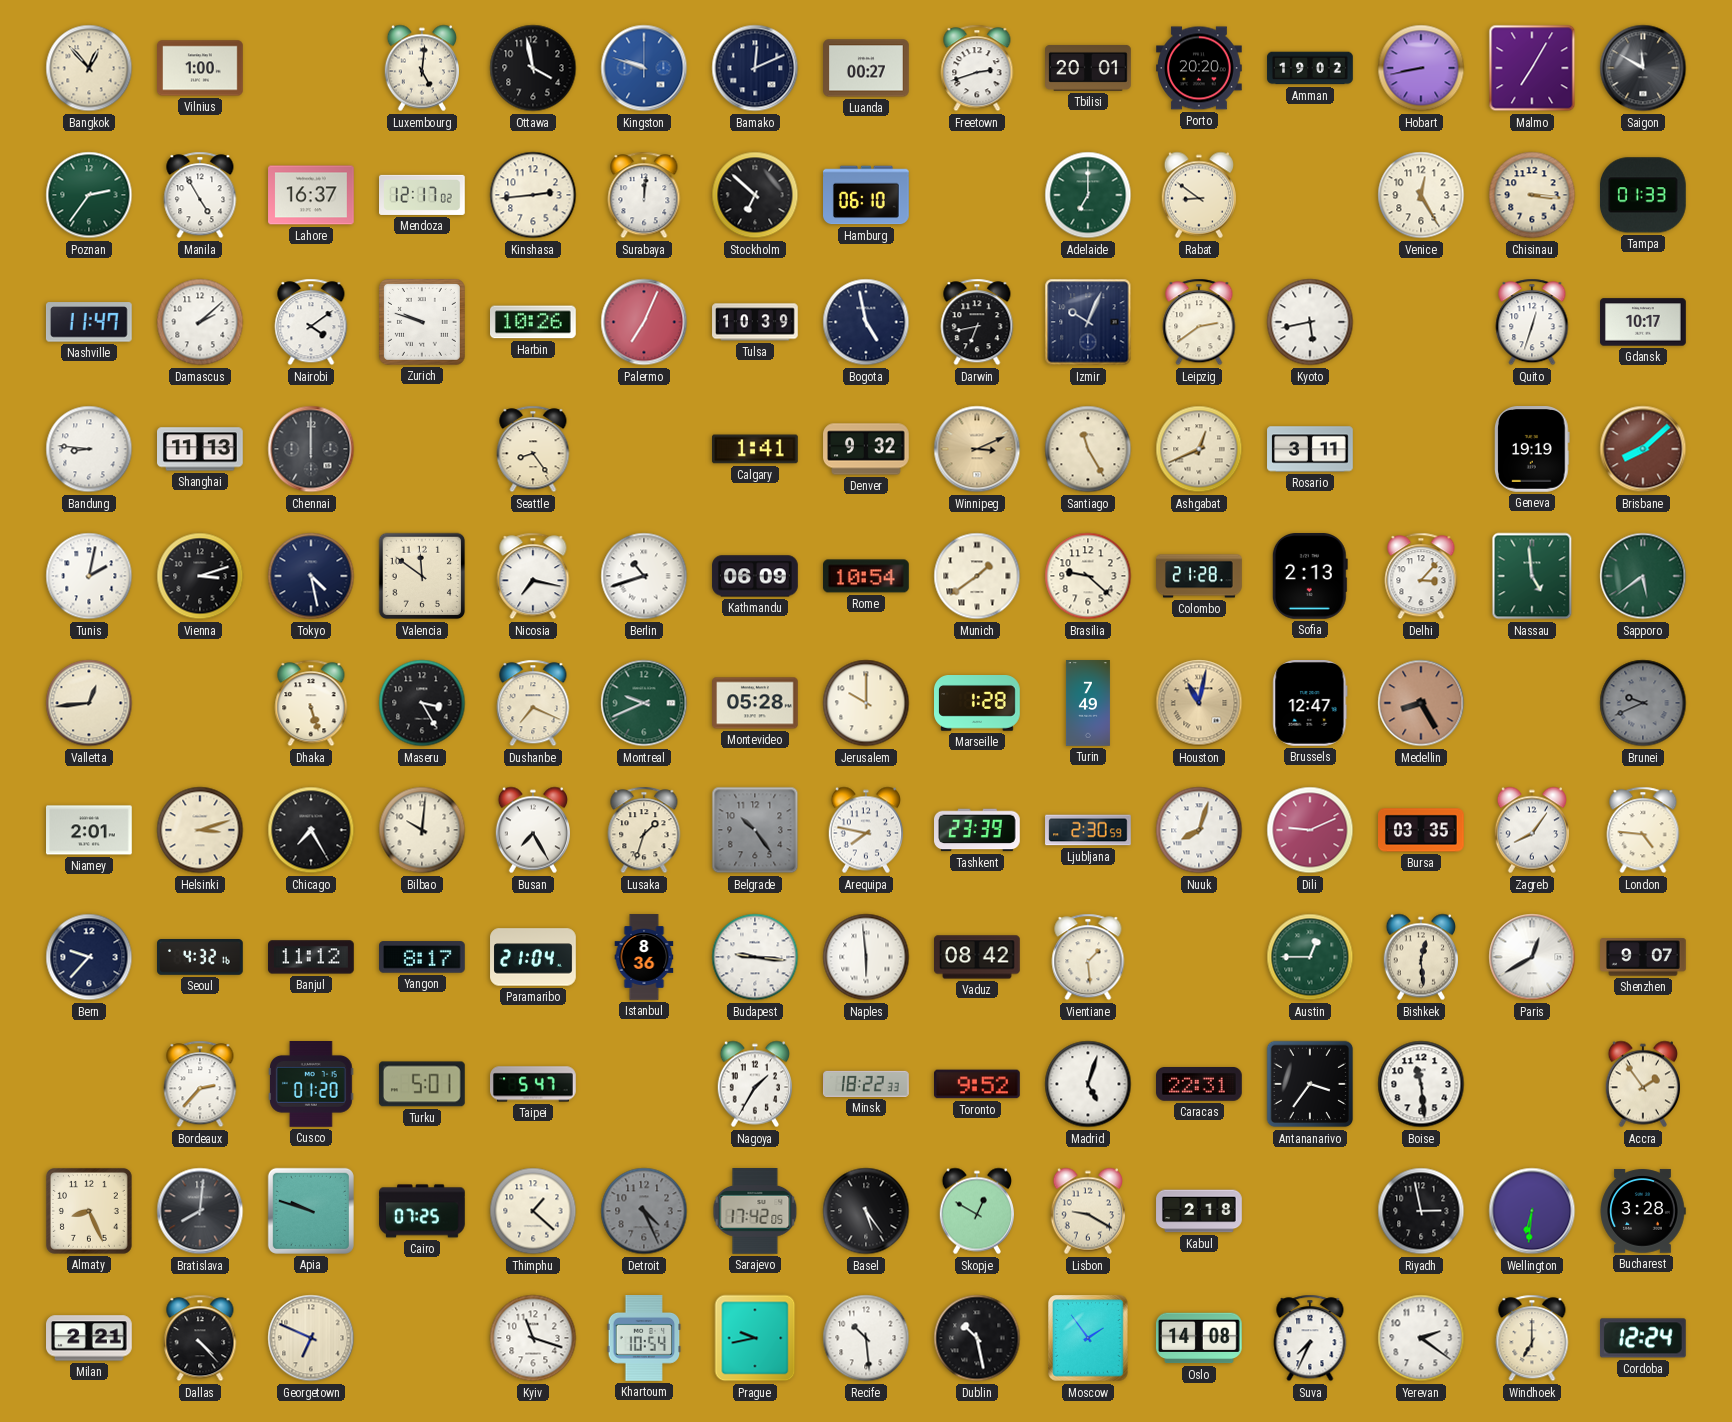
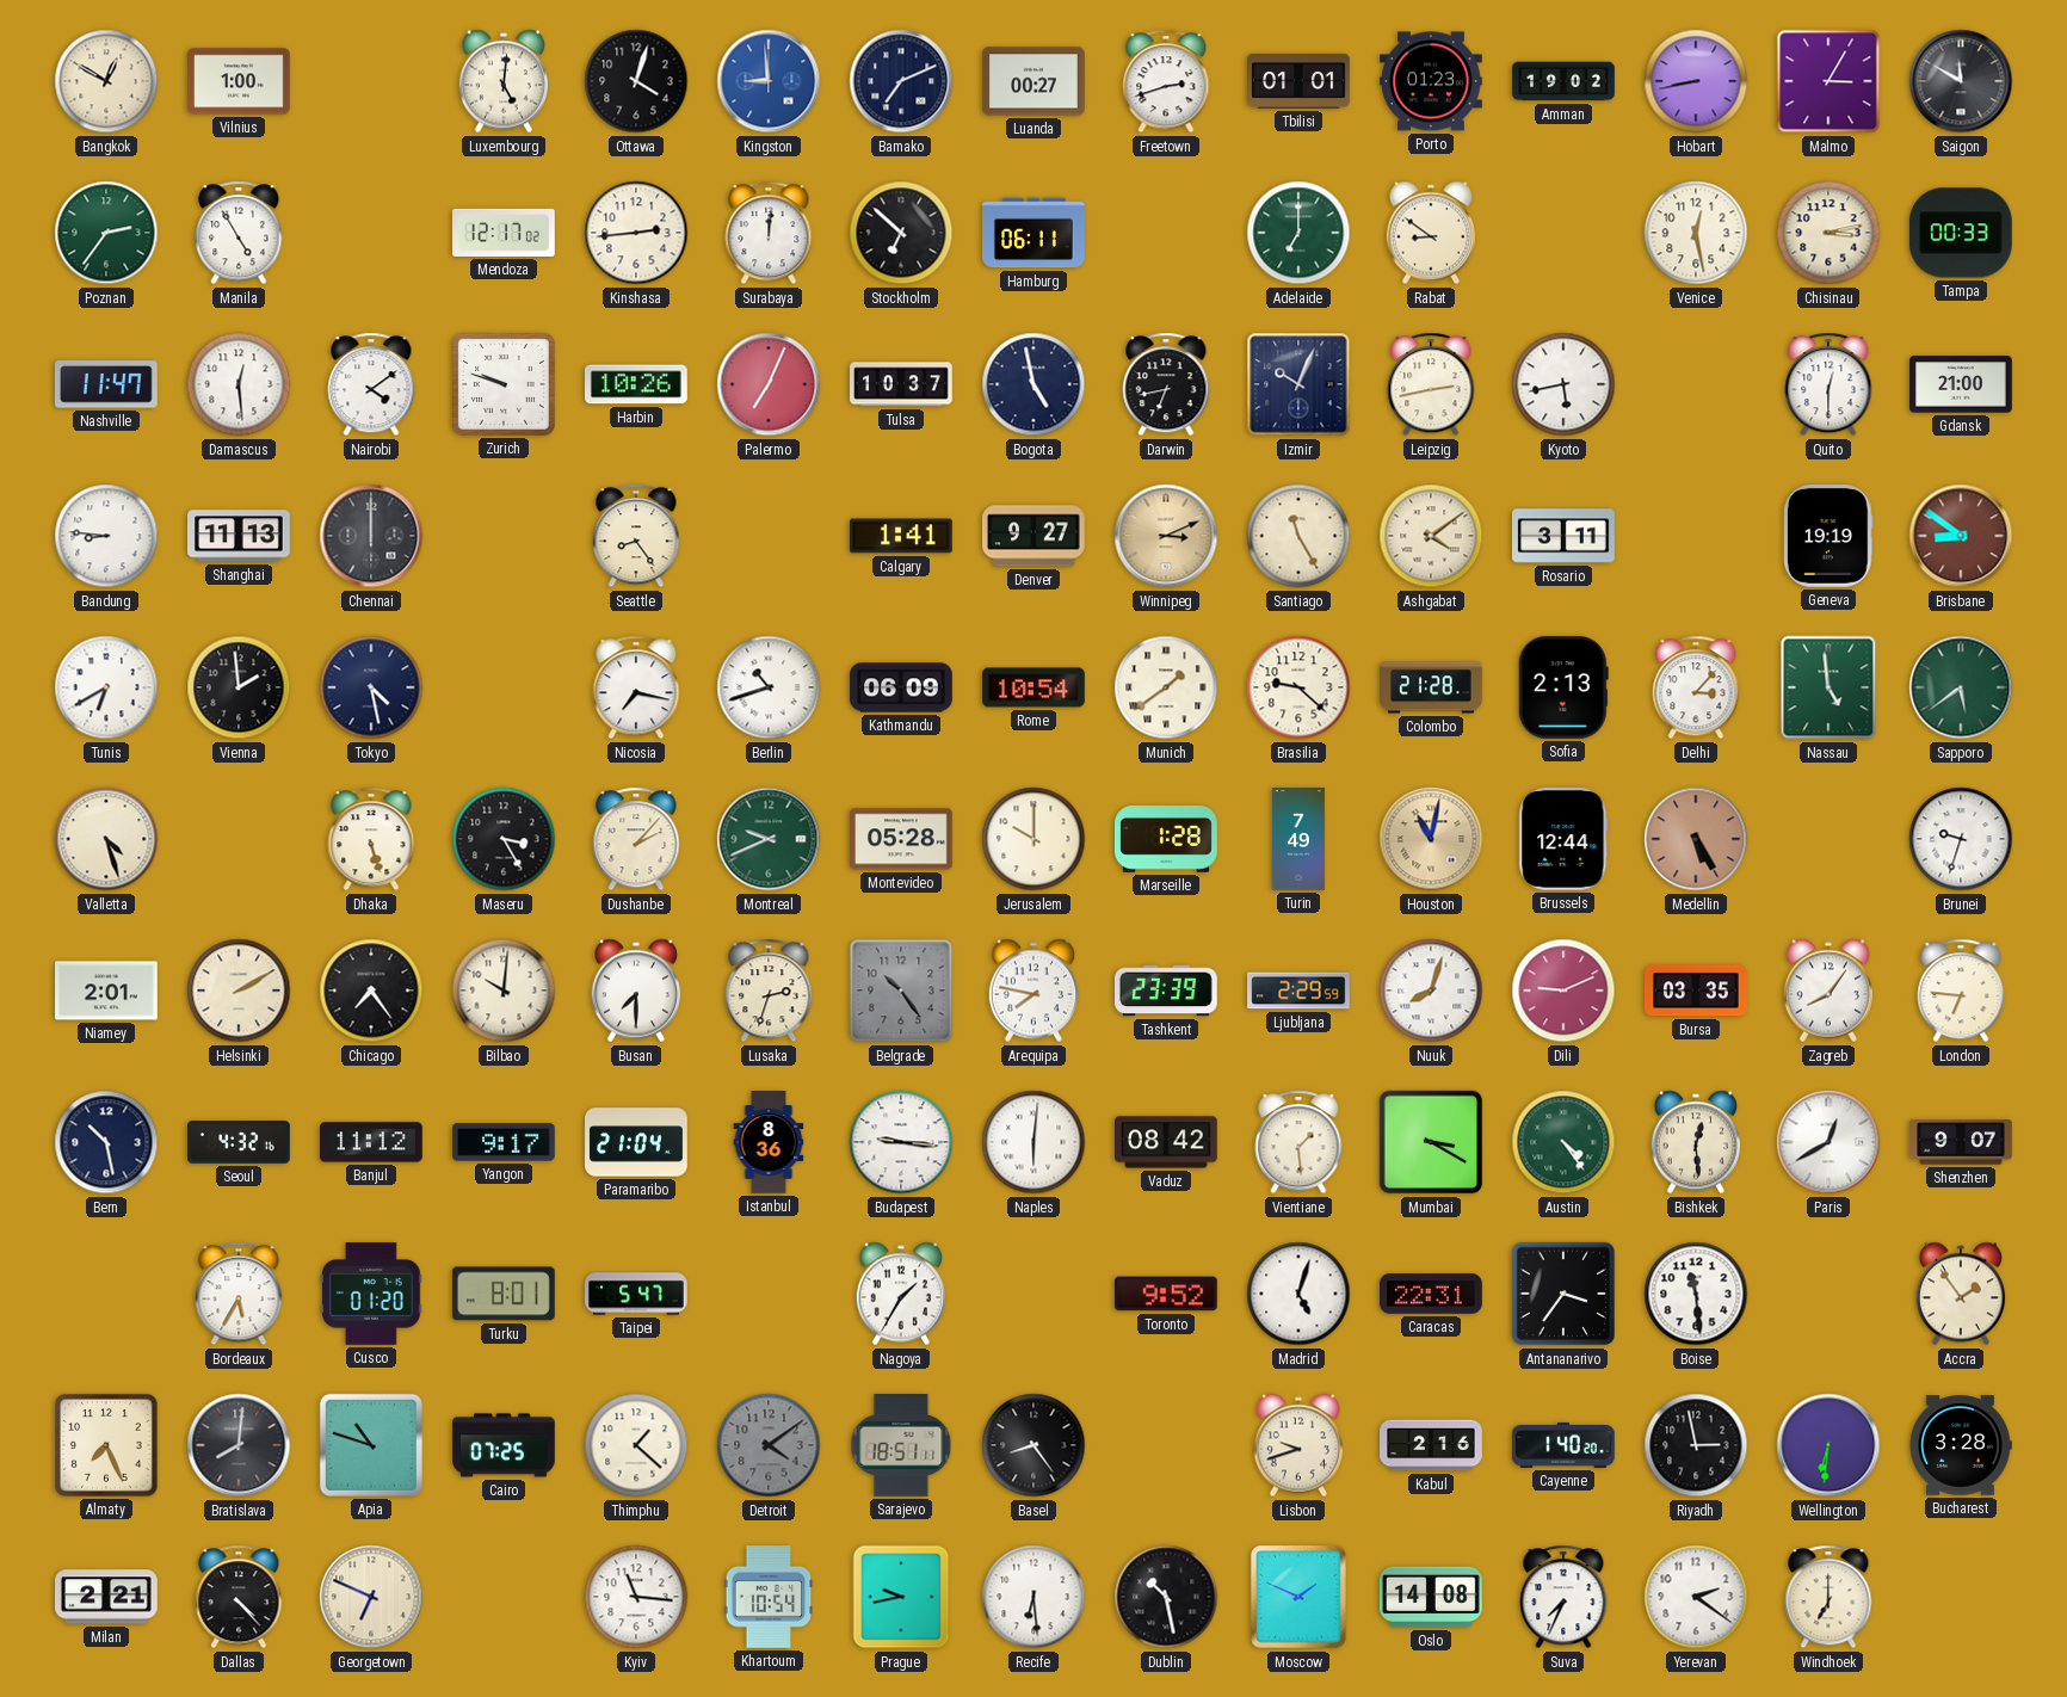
Bangkok: 12:53 -> 12:50 (106, 81)
Ottawa: 3:58 -> 4:03 (636, 81)
Kingston: 9:48 -> 8:59 (769, 81)
Bamako: 12:11 -> 7:11 (901, 81)
Tbilisi: 20:01 -> 01:01 (1298, 81)
Porto: 20:20 -> 01:23 (1431, 81)
Malmo: 7:05 -> 3:05 (1828, 81)
Lahore: 16:37 -> none (311, 195)
Hamburg: 06:10 -> 06:11 (1035, 233)
Venice: 12:25 -> 12:28 (1696, 233)
Chisinau: 3:16 -> 3:13 (1828, 233)
Tampa: 01:33 -> 00:33 (1961, 233)
Damascus: 2:08 -> 12:29 (239, 384)
Tulsa: 10:39 -> 10:37 (901, 384)
Leipzig: 2:39 -> 2:43 (1431, 384)
Quito: 12:33 -> 12:30 (1828, 384)
Gdansk: 10:17 -> 21:00 (1961, 384)
Denver: 9:32 -> 9:27 (1033, 536)
Ashgabat: 12:41 -> 4:09 (1431, 536)
Brisbane: 8:08 -> 8:51 (1961, 536)
Tunis: 2:02 -> 6:40 (106, 687)
Vienna: 3:12 -> 1:59 (239, 687)
Valencia: 11:51 -> none (422, 576)
Valletta: 12:44 -> 4:27 (106, 839)
Dushanbe: 7:19 -> 2:07 (636, 839)
Brussels: 12:47 -> 12:44 (1563, 840)
Medellin: 8:25 -> 5:25 (1696, 839)
Brunei: 9:41 -> 9:33 (1961, 839)
Brunei dial: grey -> white (1961, 839)
Helsinki: 3:12 -> 2:10 (239, 991)
Chicago: 7:25 -> 7:24 (371, 991)
Busan: 7:25 -> 7:30 (635, 991)
Lusaka: 1:33 -> 2:33 (769, 991)
Ljubljana: 2:30 -> 2:29 (1298, 991)
London: 4:46 -> 6:46 (1961, 991)
Bern: 9:37 -> 10:28 (106, 1142)
Yangon: 8:17 -> 9:17 (505, 1142)
Naples: 5:59 -> 6:01 (1033, 1142)
Mumbai: none -> 3:20 (1431, 1142)
Austin: 12:45 -> 4:24 (1563, 1142)
Bordeaux: 2:37 -> 5:35 (239, 1294)
Turku: 5:01 -> 8:01 (504, 1294)
Minsk: 18:22 -> none (866, 1084)
Almaty: 8:26 -> 7:26 (106, 1445)
Apia: 9:48 -> 10:48 (371, 1445)
Detroit: 4:26 -> 4:09 (769, 1445)
Sarajevo: 17:42 -> 18:51 (901, 1446)
Basel: 5:24 -> 8:24 (1033, 1445)
Skopje: 12:50 -> none (976, 1211)
Lisbon: 9:20 -> 9:42 (1297, 1445)
Kabul: 2:18 -> 2:16 (1431, 1445)
Cayenne: none -> 1:40 (1565, 1445)
Kyiv: 11:18 -> 11:16 (636, 1597)
Recife: 10:29 -> 6:29 (1033, 1597)
Moscow: 1:54 -> 1:49 (1298, 1597)
Cordoba: 12:24 -> none (1643, 1338)
